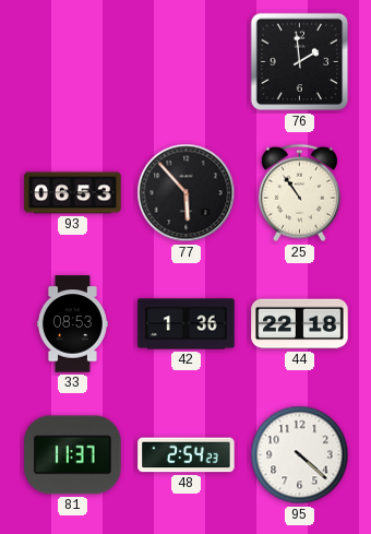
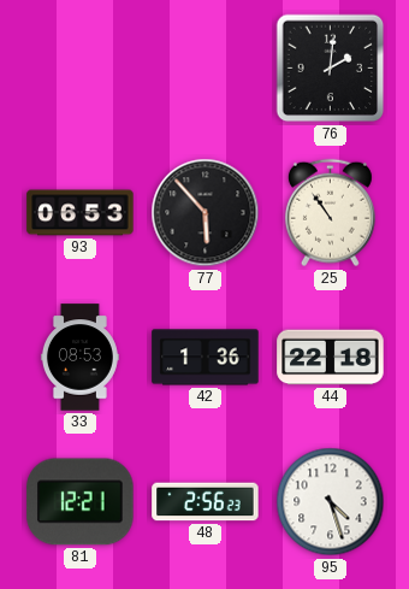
76: 1:59 -> 2:01 (331, 69)
81: 11:37 -> 12:21 (81, 502)
48: 2:54 -> 2:56 (206, 502)
95: 4:22 -> 4:27 (331, 502)
